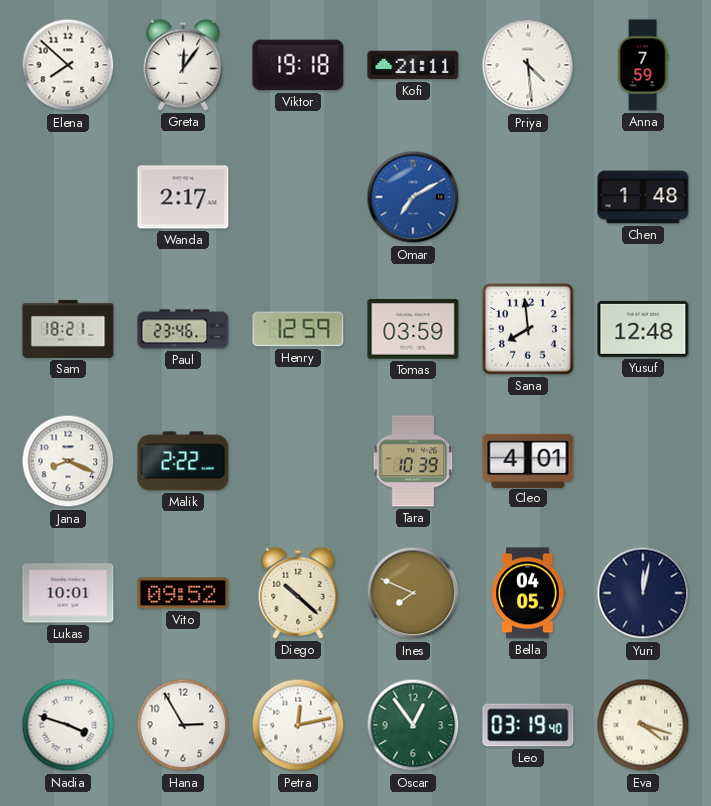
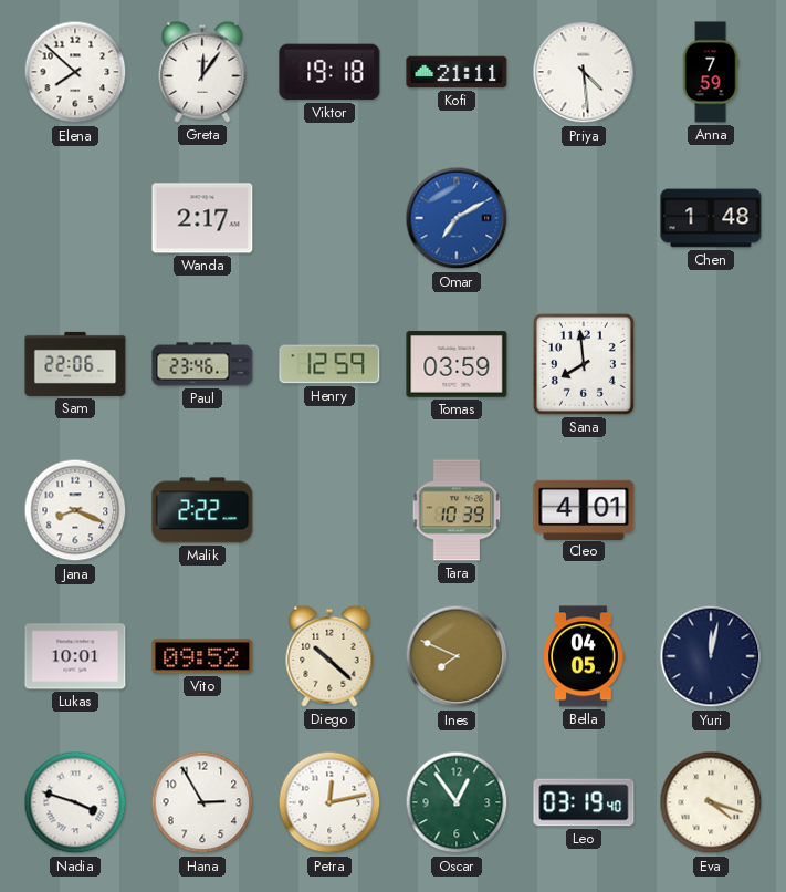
Sam: 18:21 -> 22:06 (75, 364)
Yusuf: 12:48 -> none (643, 329)
